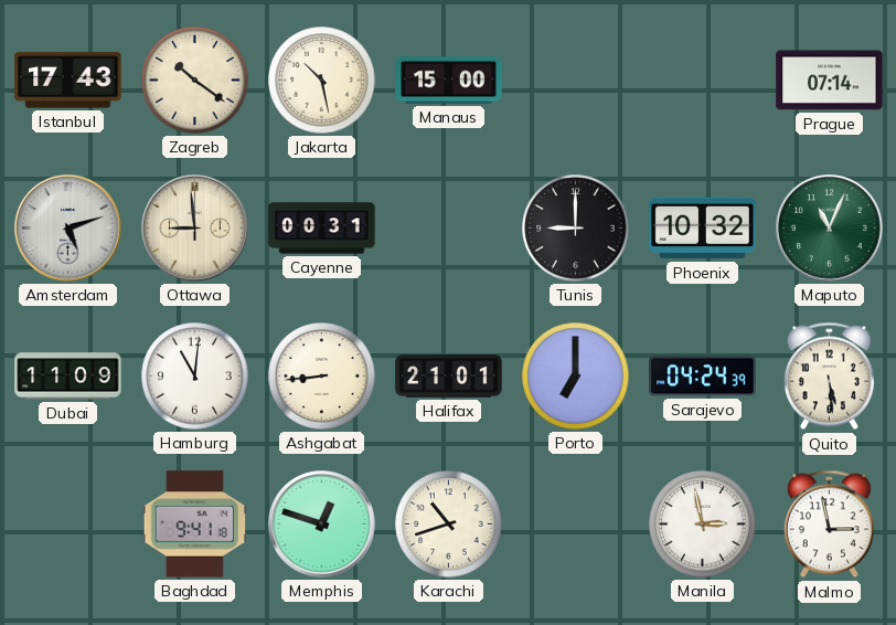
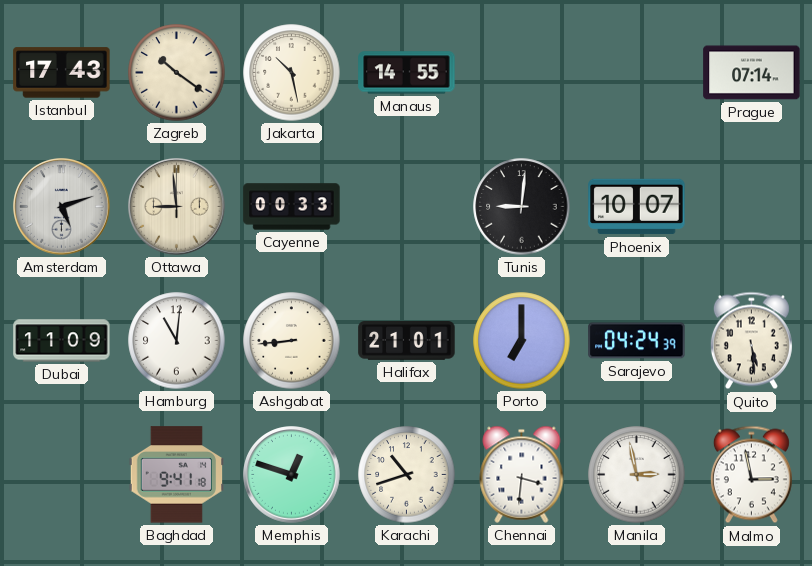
Manaus: 15:00 -> 14:55 (407, 73)
Cayenne: 00:31 -> 00:33 (292, 207)
Tunis: 9:00 -> 9:01 (522, 207)
Phoenix: 10:32 -> 10:07 (637, 207)
Maputo: 11:04 -> none (830, 229)
Chennai: none -> 3:31 (522, 474)
